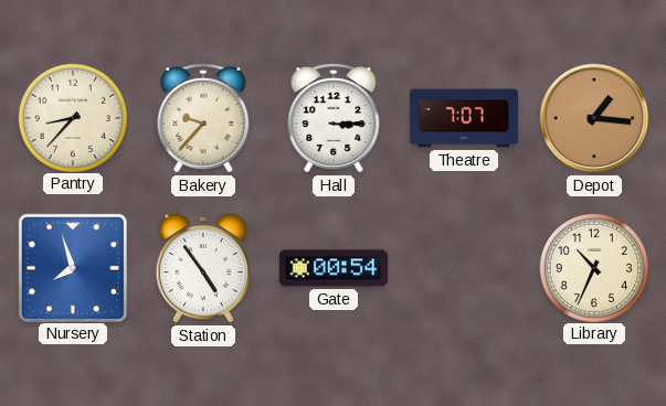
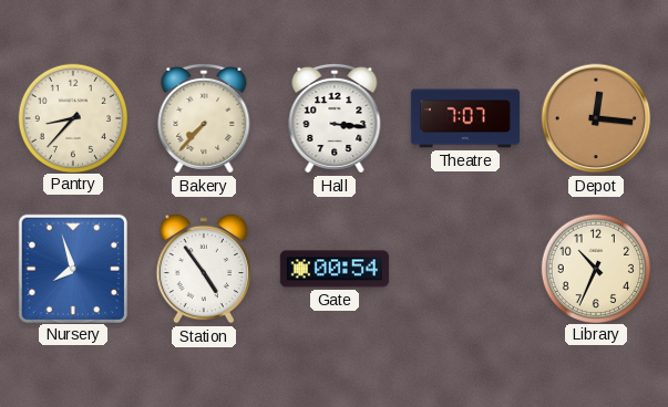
Bakery: 9:37 -> 7:37 (204, 118)
Hall: 3:15 -> 3:16 (335, 118)
Depot: 1:16 -> 12:16 (596, 118)
